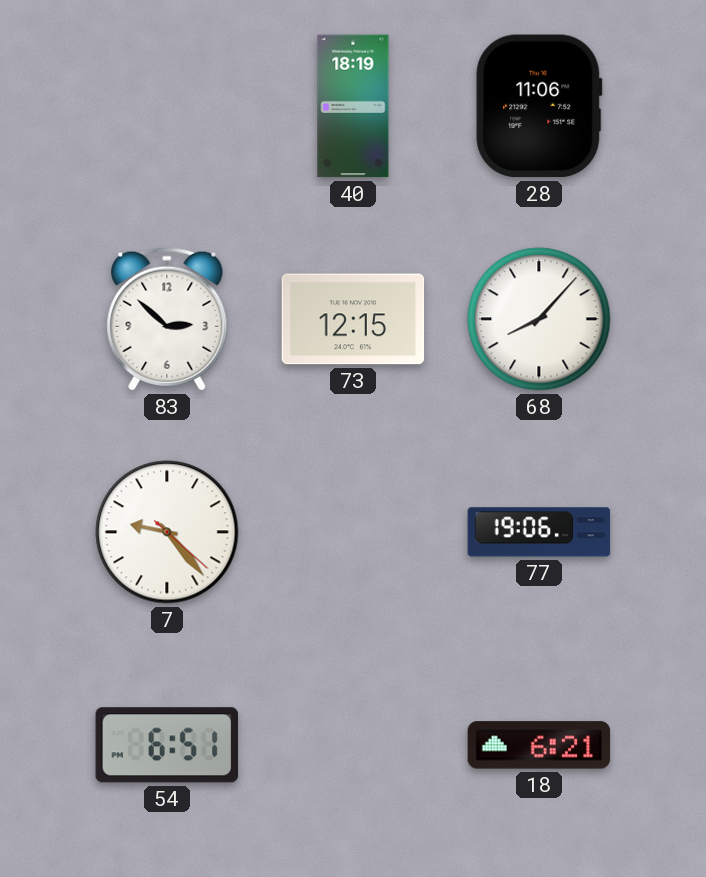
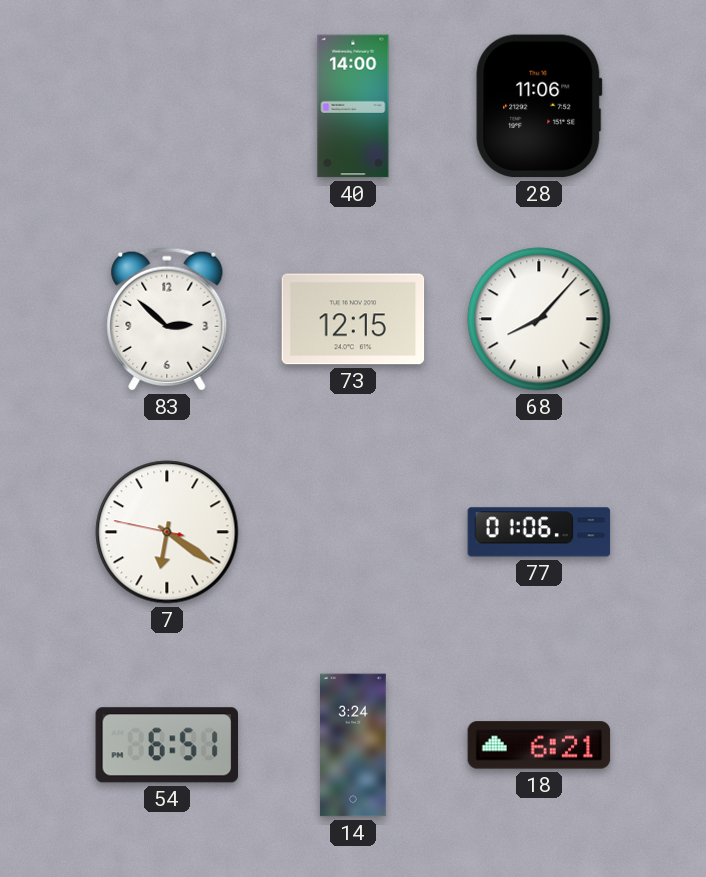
40: 18:19 -> 14:00 (353, 106)
7: 9:23 -> 6:20 (167, 532)
77: 19:06 -> 01:06 (539, 532)
14: none -> 3:24 (353, 745)
